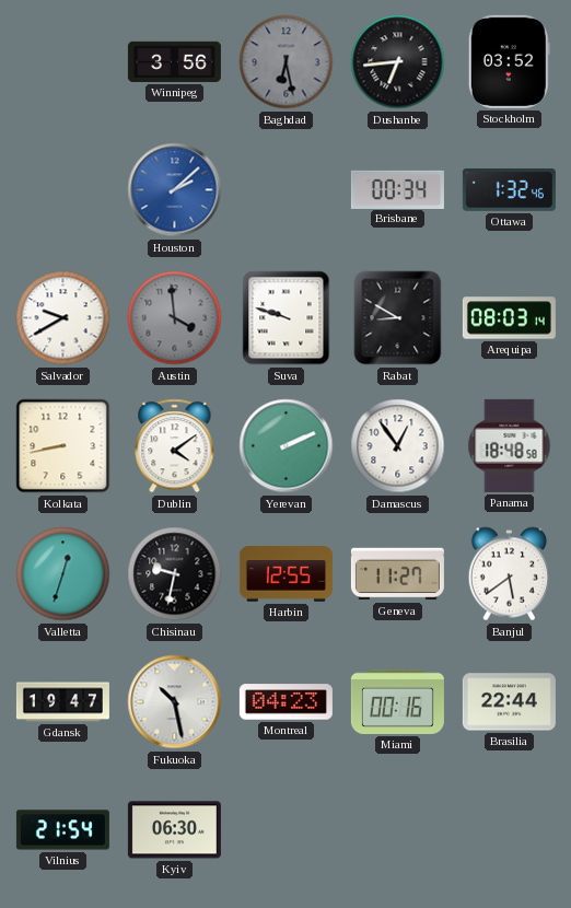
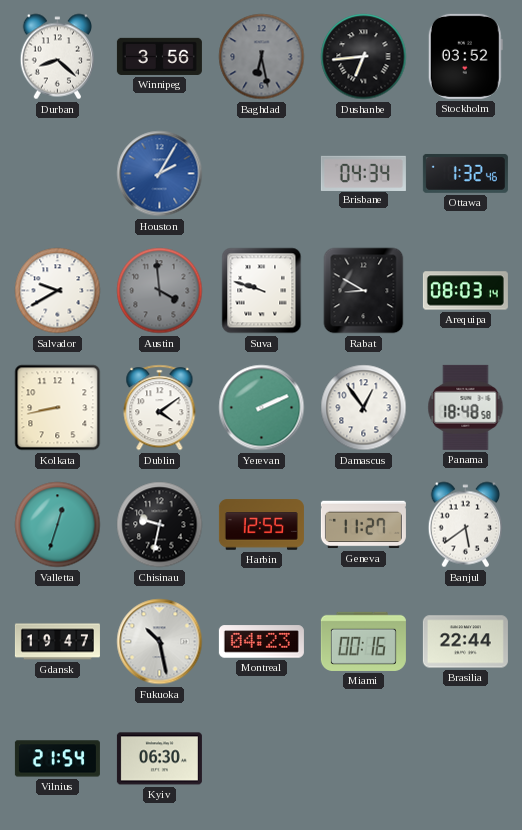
Durban: none -> 8:22 (57, 57)
Houston: 2:08 -> 2:05 (160, 174)
Brisbane: 00:34 -> 04:34 (363, 173)
